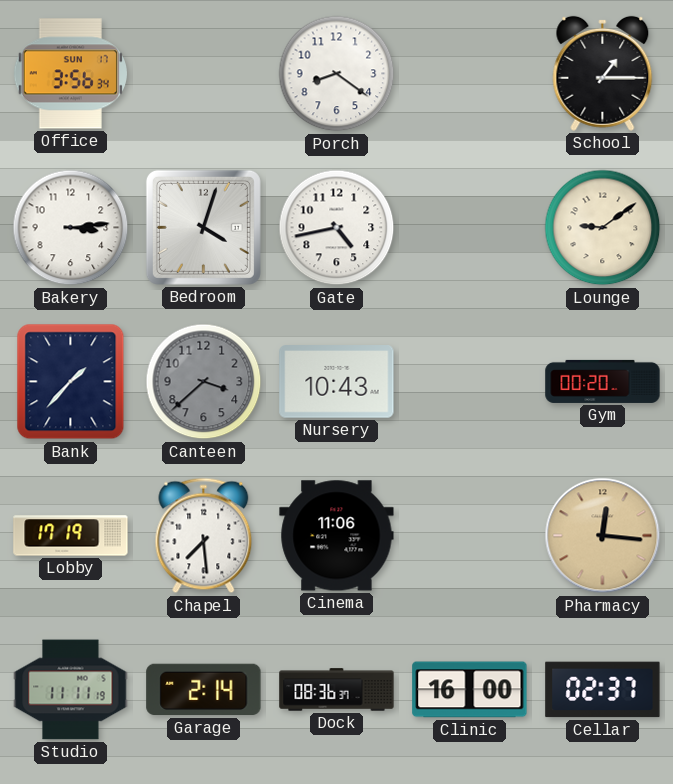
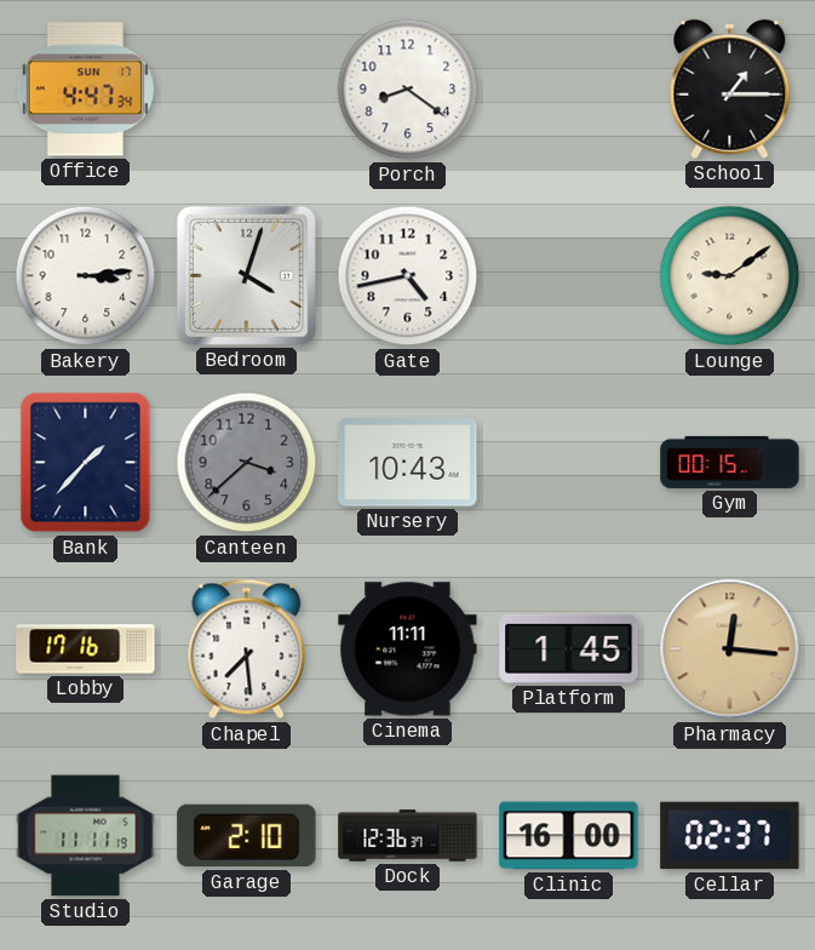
Office: 3:56 -> 4:47 (85, 90)
Gym: 00:20 -> 00:15 (730, 462)
Lobby: 17:19 -> 17:16 (86, 649)
Cinema: 11:06 -> 11:11 (408, 649)
Platform: none -> 1:45 (569, 648)
Garage: 2:14 -> 2:10 (247, 836)
Dock: 08:36 -> 12:36 (408, 836)
